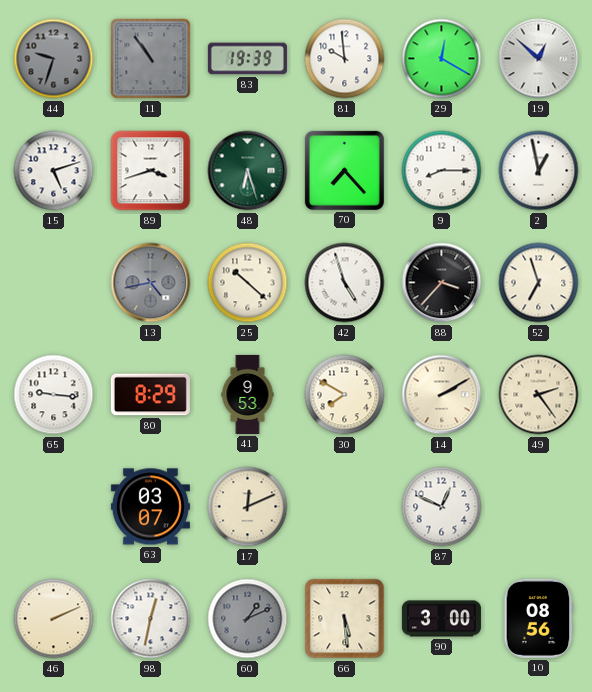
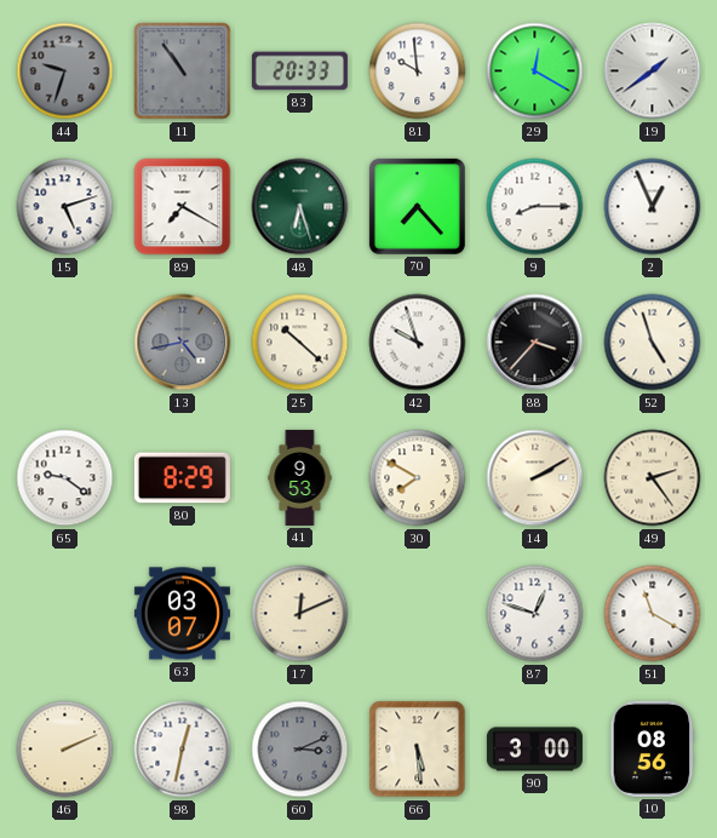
83: 19:39 -> 20:33 (299, 71)
19: 12:52 -> 1:39 (653, 71)
89: 3:42 -> 7:20 (183, 207)
2: 12:58 -> 12:56 (653, 207)
42: 4:57 -> 9:57 (418, 343)
52: 6:57 -> 4:57 (653, 343)
65: 9:16 -> 9:21 (65, 478)
87: 12:49 -> 12:48 (535, 614)
51: none -> 11:20 (653, 614)
60: 1:11 -> 3:11 (300, 750)
